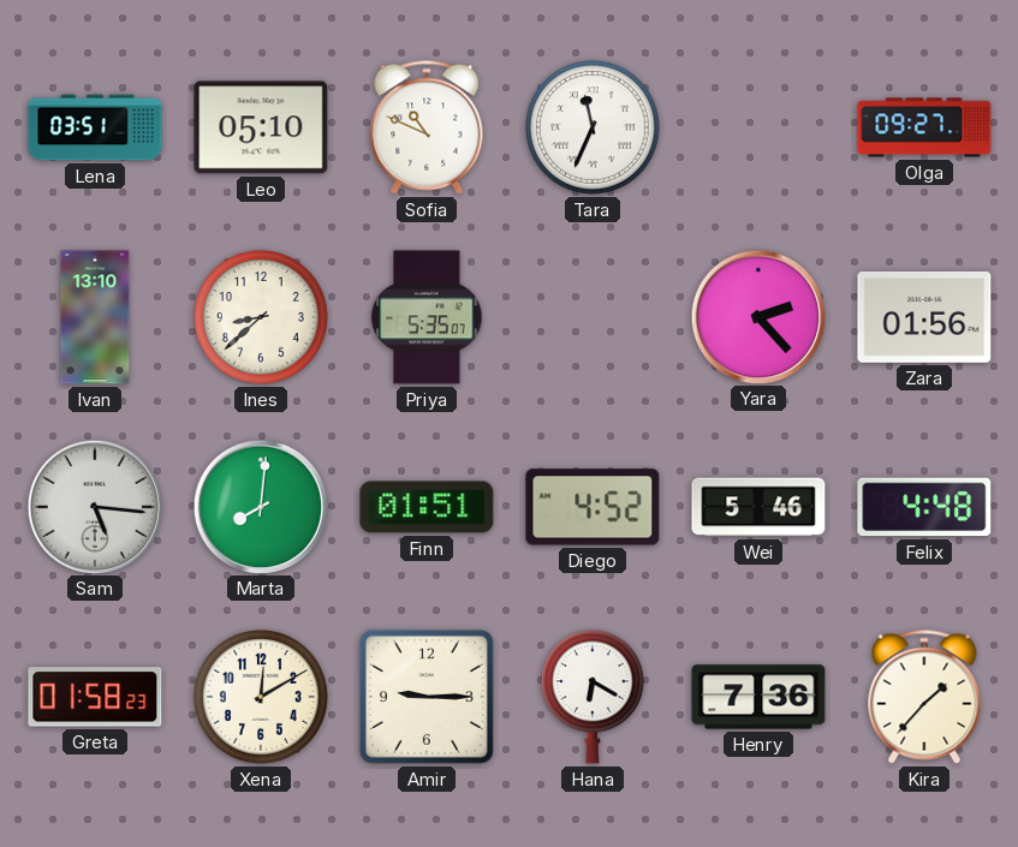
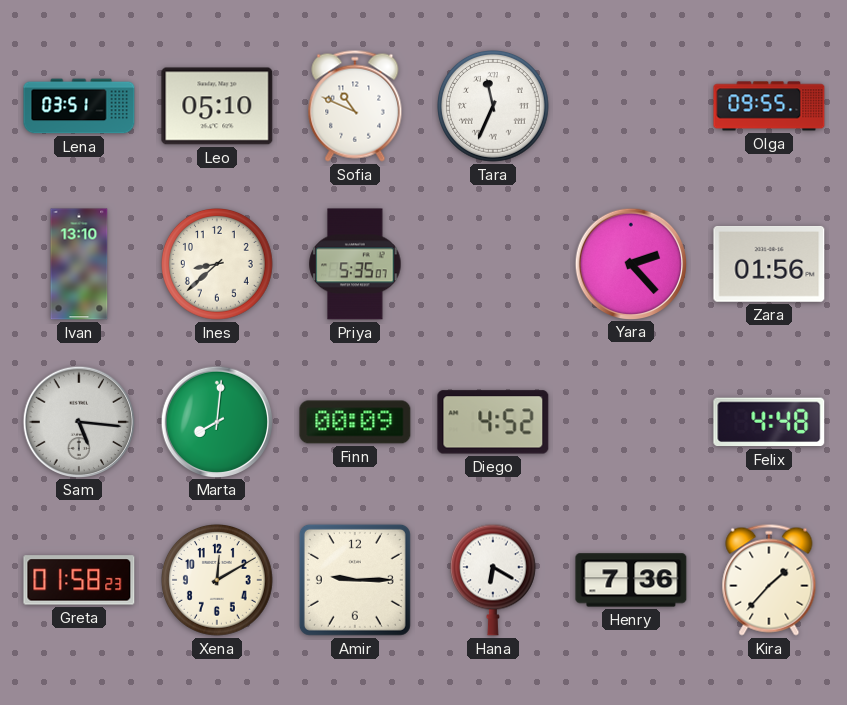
Olga: 09:27 -> 09:55 (769, 106)
Finn: 01:51 -> 00:09 (355, 422)
Wei: 5:46 -> none (758, 507)
